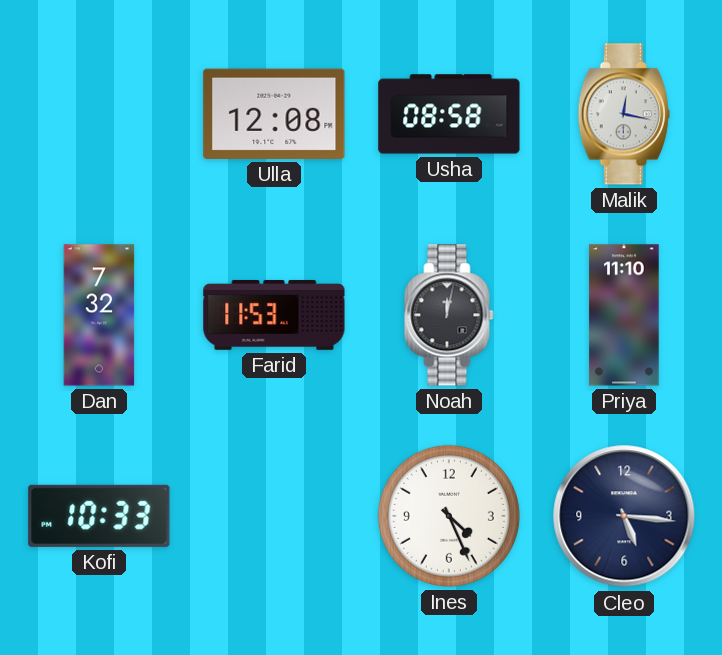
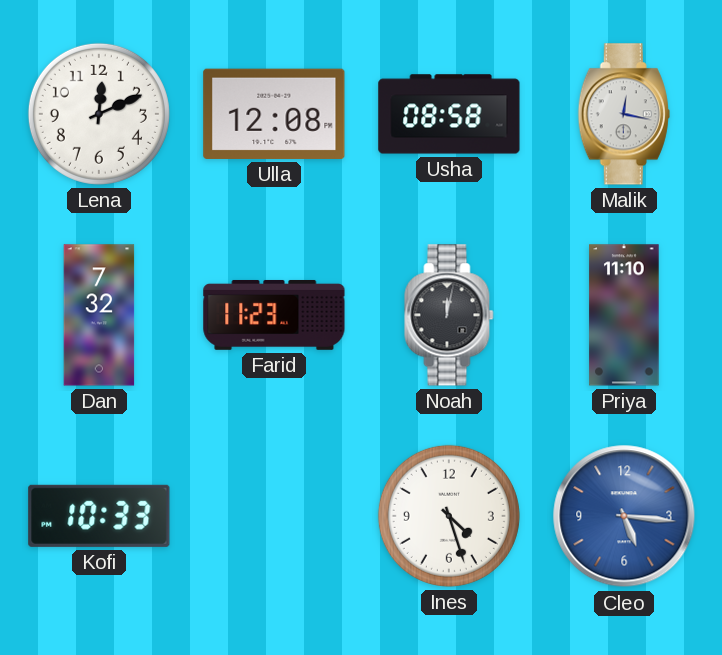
Lena: none -> 12:11 (99, 114)
Farid: 11:53 -> 11:23 (274, 315)
Ines: 4:26 -> 4:27 (449, 516)
Cleo dial: navy -> blue (624, 516)
